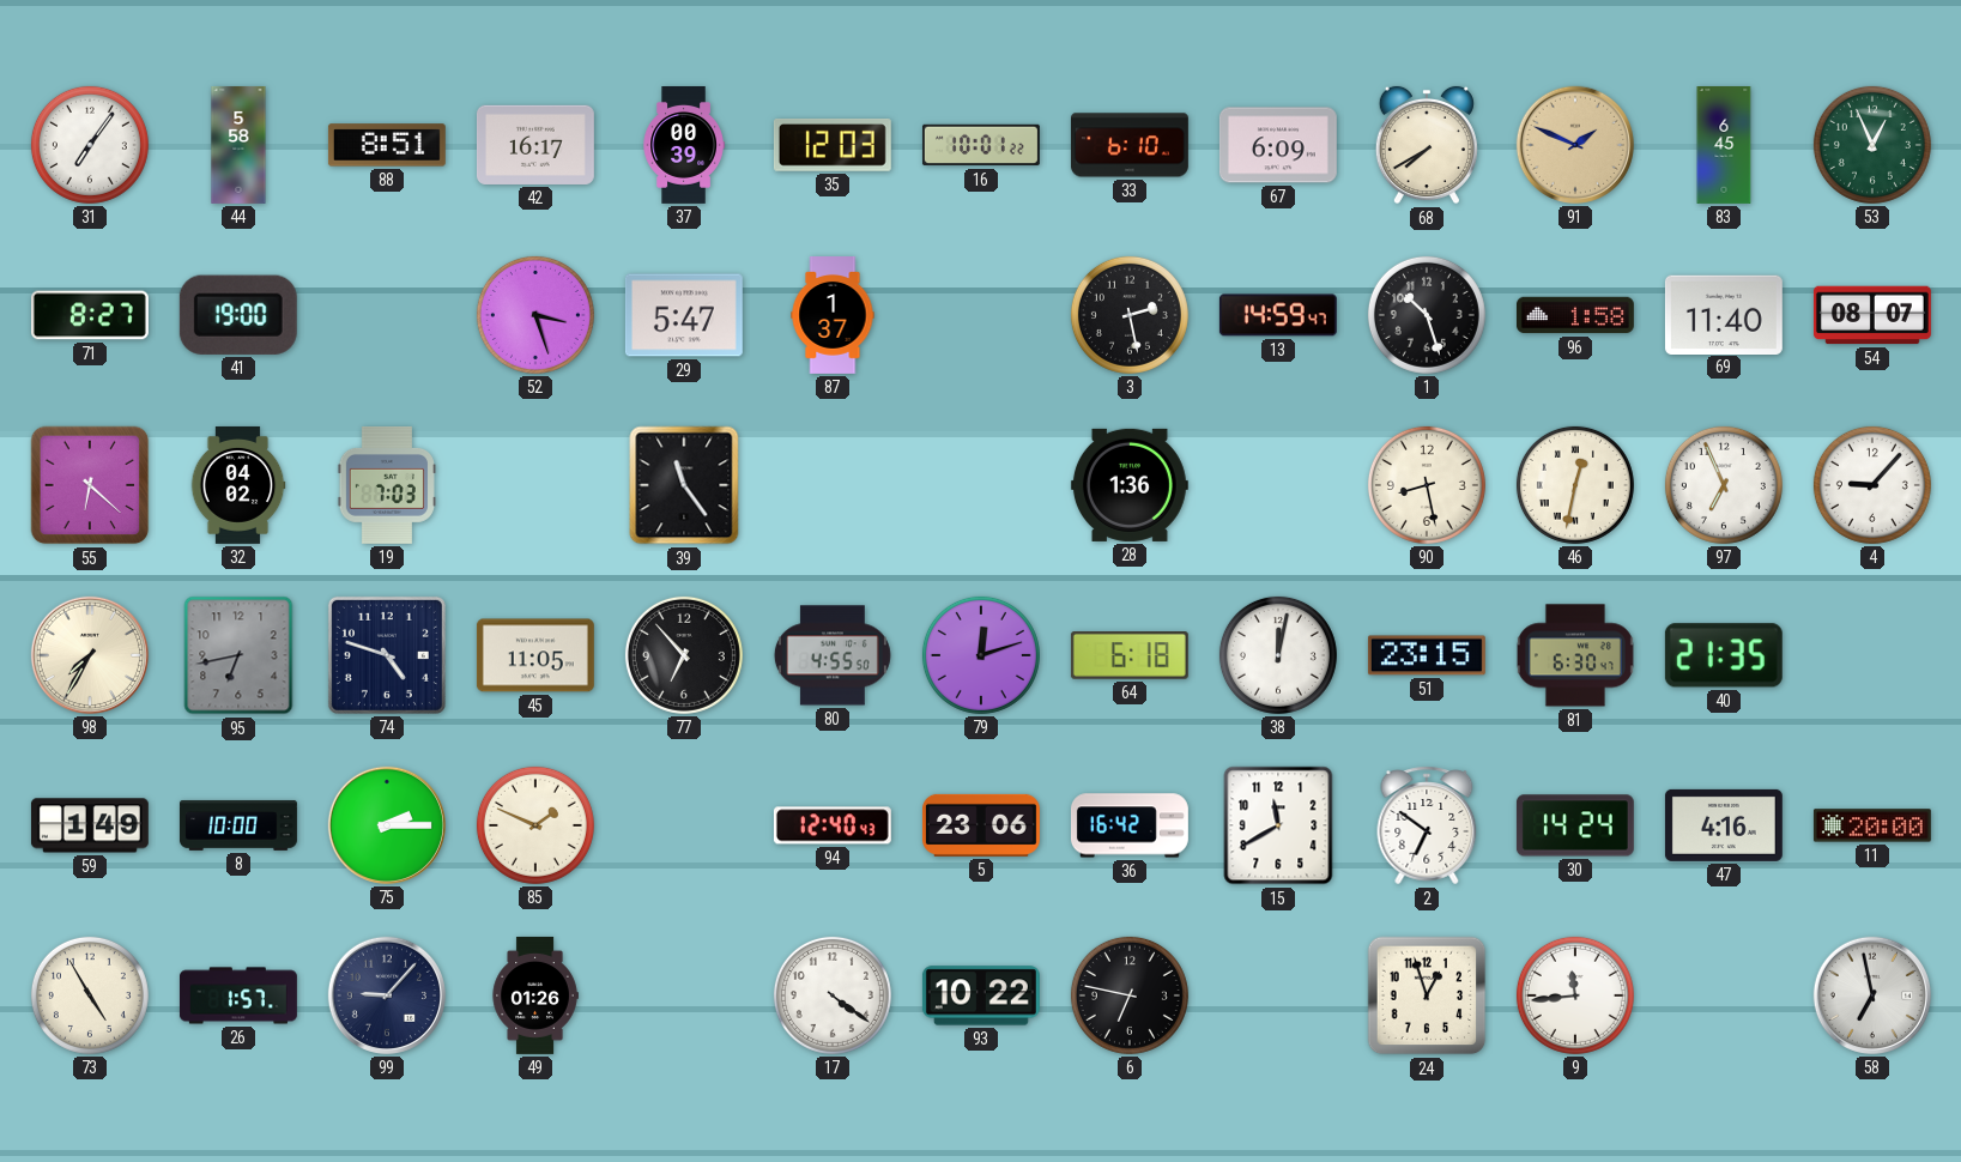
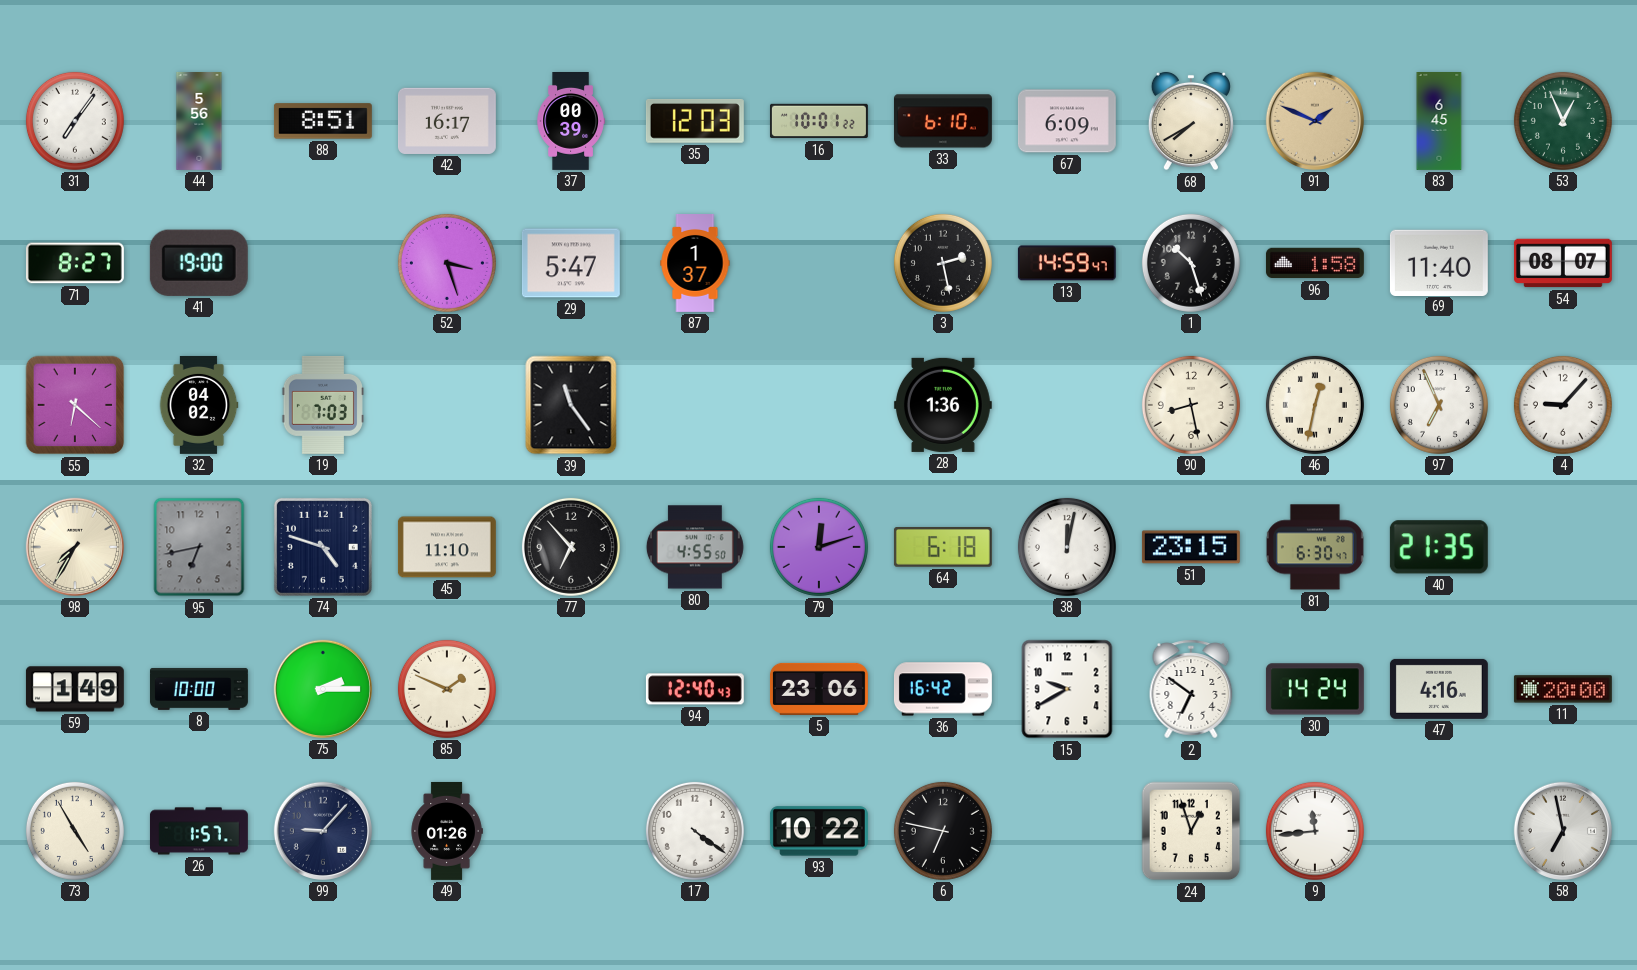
44: 5:58 -> 5:56 (199, 122)
45: 11:05 -> 11:10 (447, 547)
15: 11:40 -> 9:40 (1067, 689)
